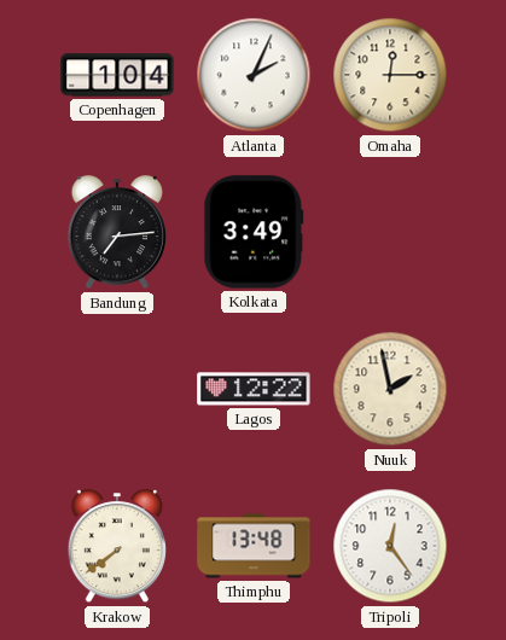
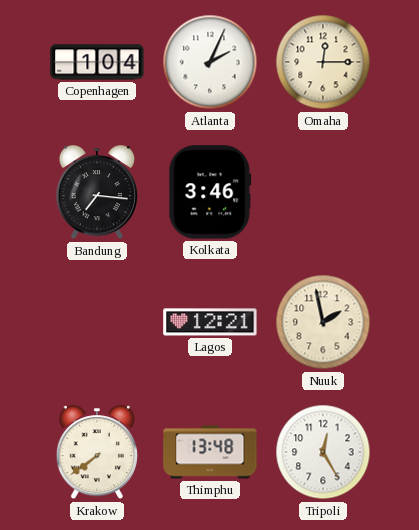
Bandung: 7:14 -> 7:16 (96, 193)
Kolkata: 3:49 -> 3:46 (210, 192)
Lagos: 12:22 -> 12:21 (210, 322)
Tripoli: 12:24 -> 12:25 (323, 452)
